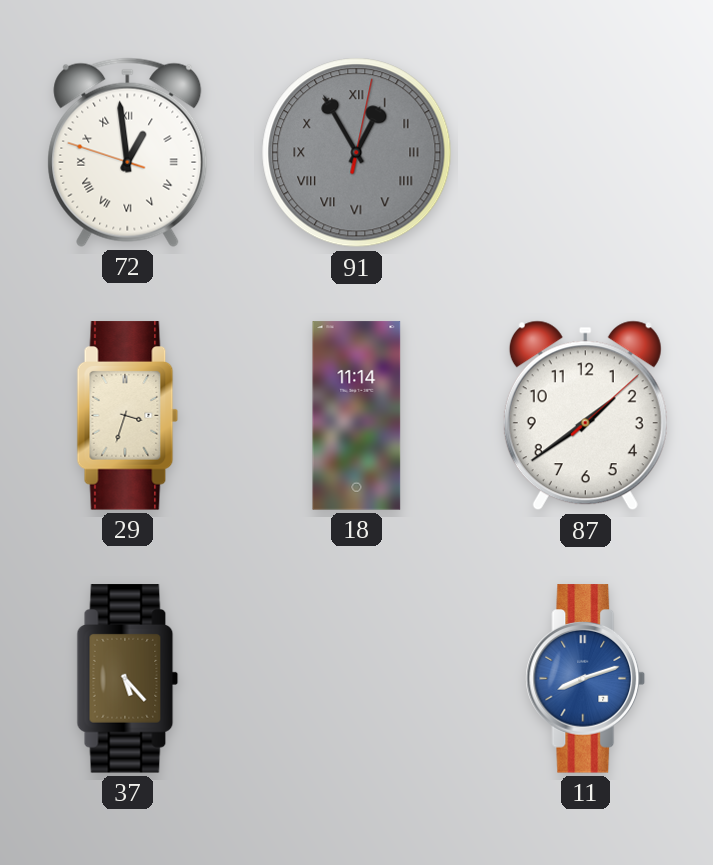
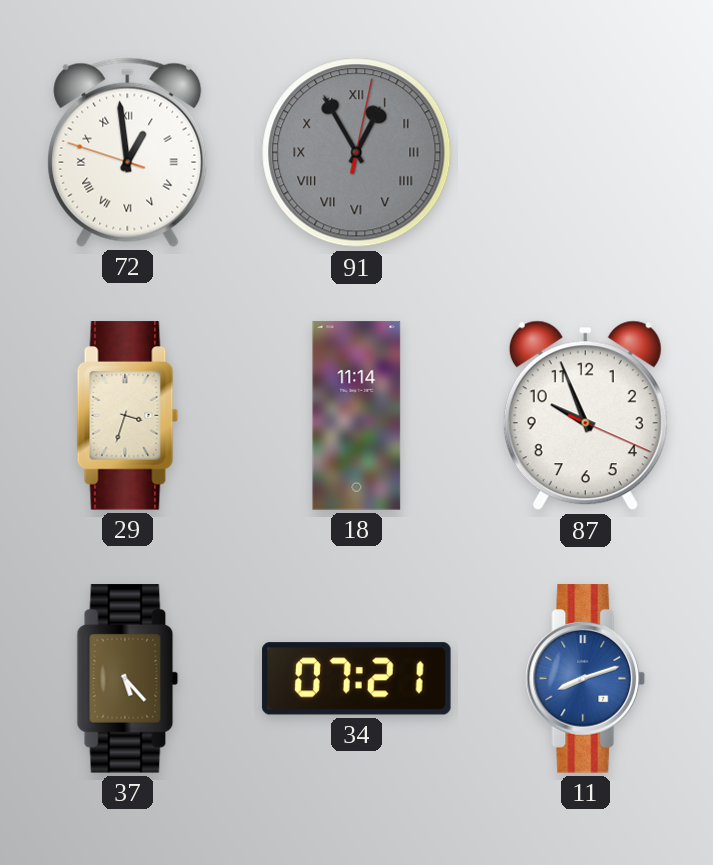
87: 1:39 -> 9:56 (585, 416)
34: none -> 07:21 (357, 679)
